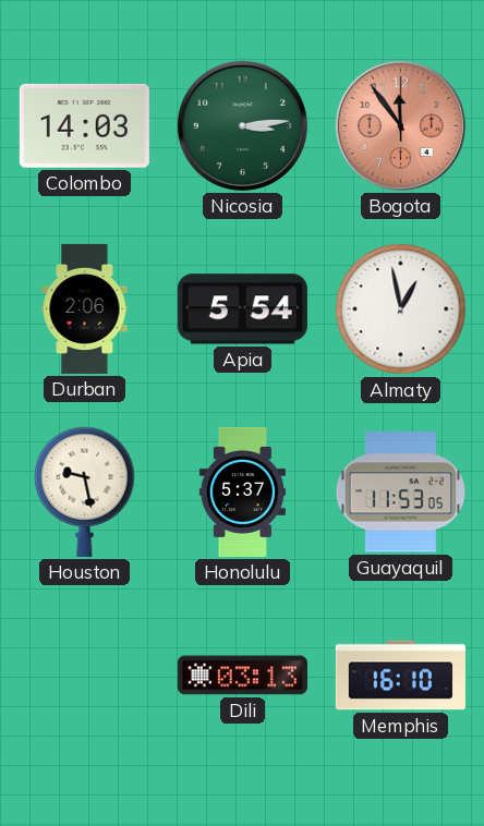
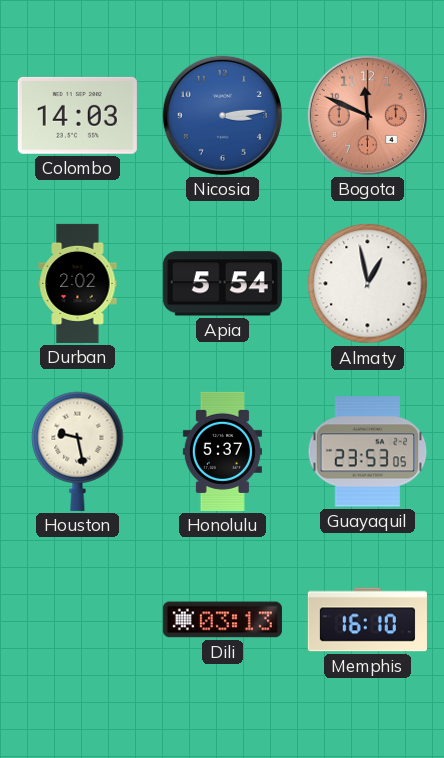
Nicosia dial: green -> blue (222, 115)
Bogota: 11:54 -> 11:49 (367, 115)
Durban: 2:06 -> 2:02 (78, 283)
Guayaquil: 11:53 -> 23:53 (368, 452)
